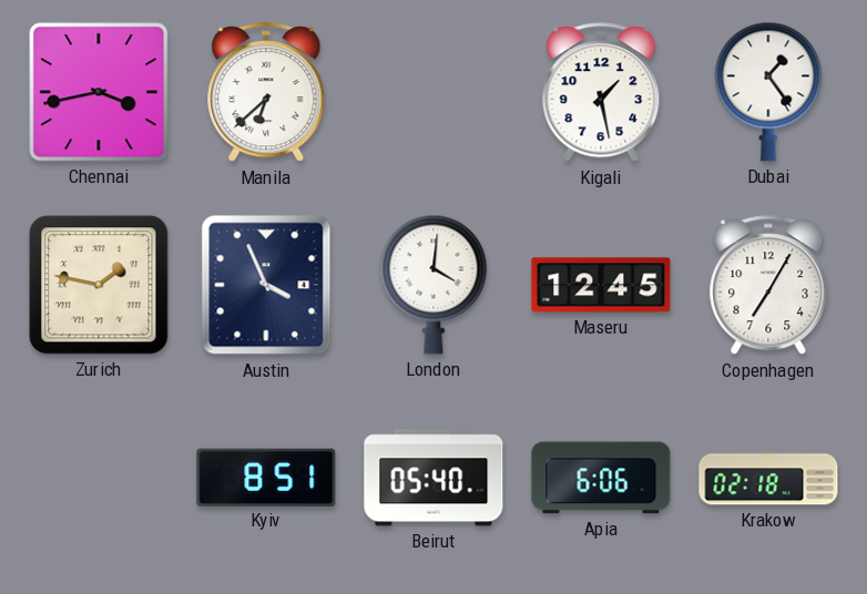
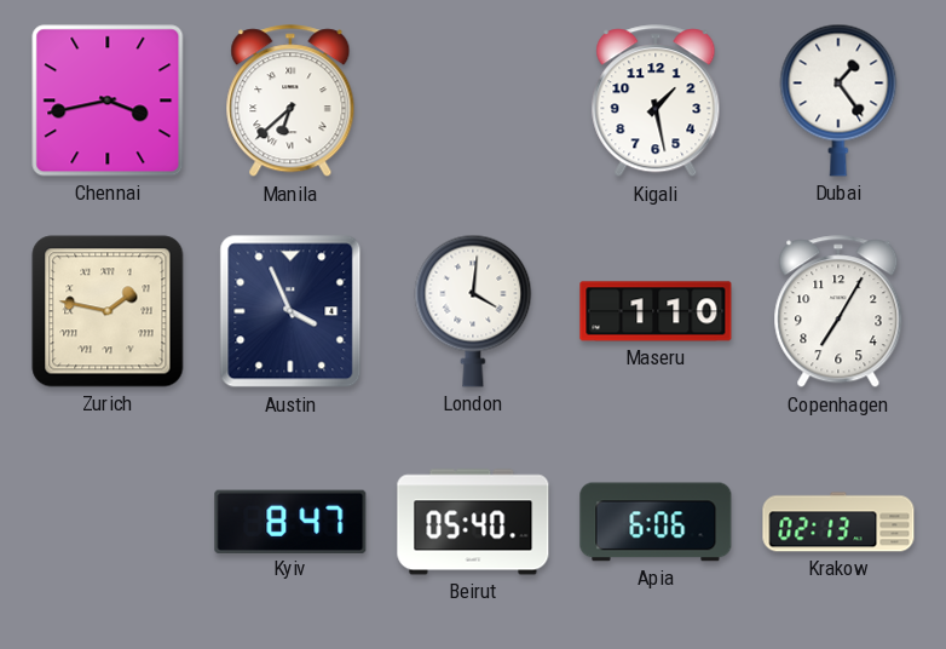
Maseru: 12:45 -> 1:10 (656, 311)
Kyiv: 8:51 -> 8:47 (290, 521)
Krakow: 02:18 -> 02:13 (838, 522)
